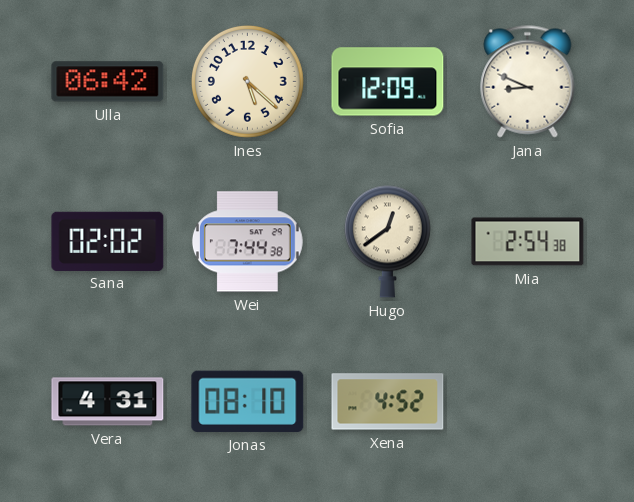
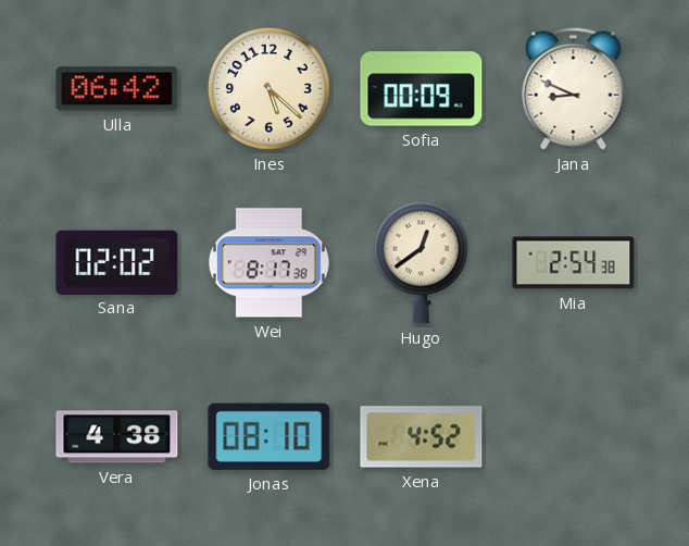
Sofia: 12:09 -> 00:09 (422, 89)
Wei: 7:44 -> 8:17 (268, 263)
Vera: 4:31 -> 4:38 (117, 437)
